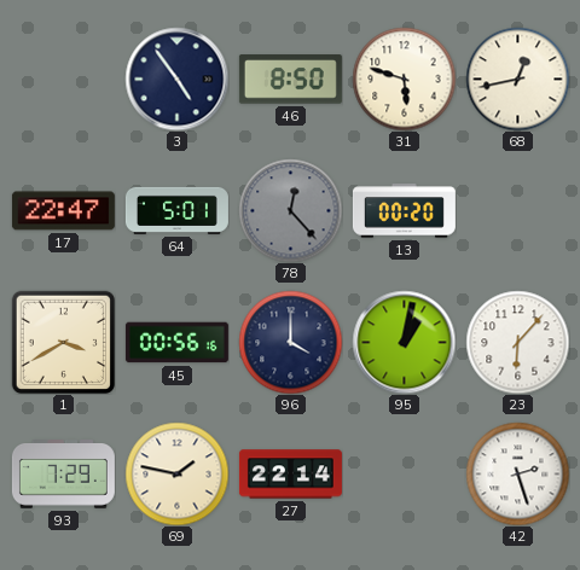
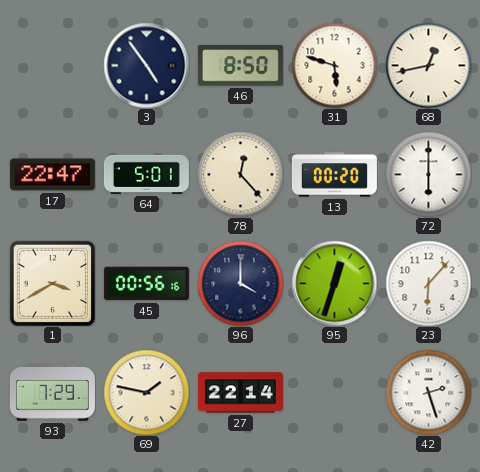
78 dial: grey -> cream (240, 174)
72: none -> 6:00 (428, 174)
95: 1:02 -> 12:33 (334, 283)
